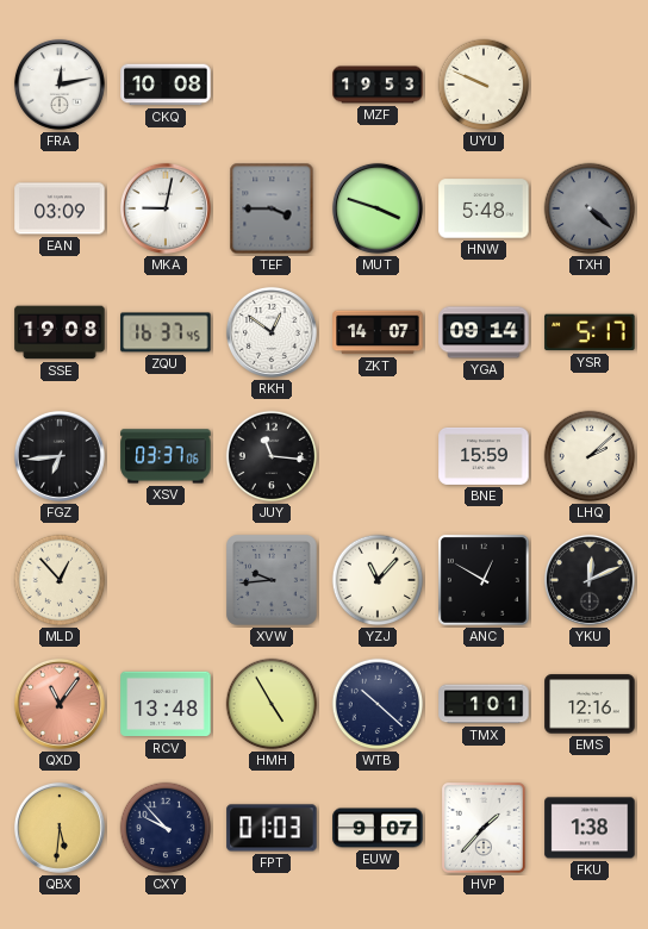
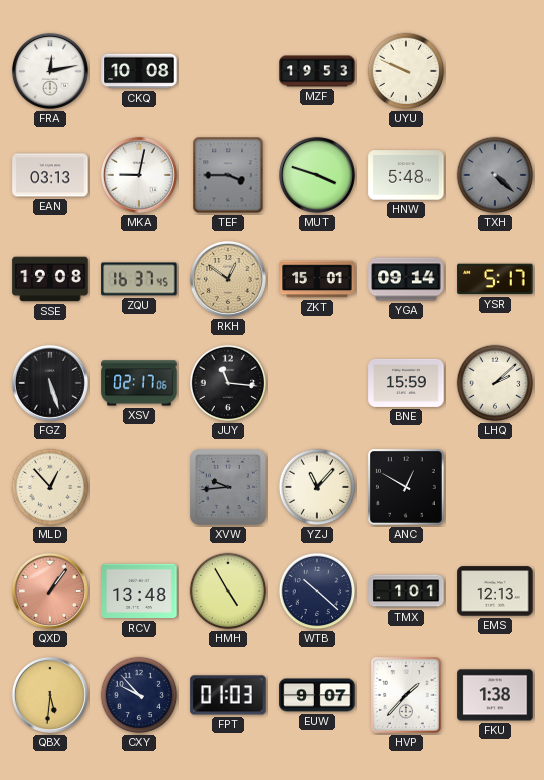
EAN: 03:09 -> 03:13 (50, 175)
RKH dial: white -> champagne (228, 279)
ZKT: 14:07 -> 15:01 (317, 279)
FGZ: 6:44 -> 5:27 (50, 383)
XSV: 03:37 -> 02:17 (139, 383)
YKU: 12:11 -> none (590, 580)
QXD: 11:06 -> 1:06 (50, 591)
EMS: 12:16 -> 12:13 (495, 591)
